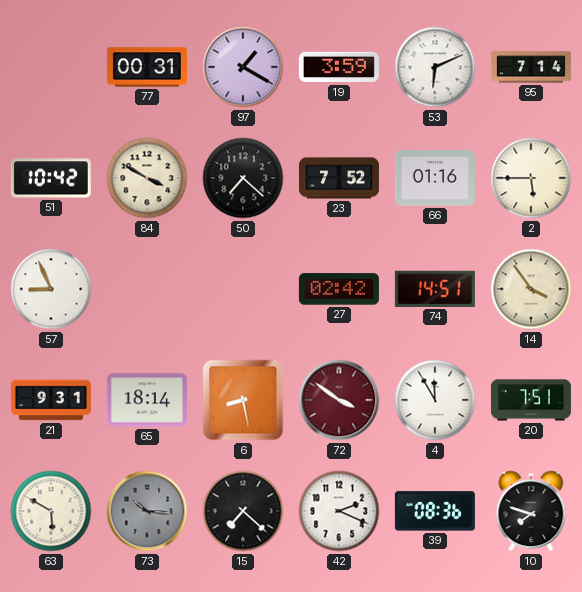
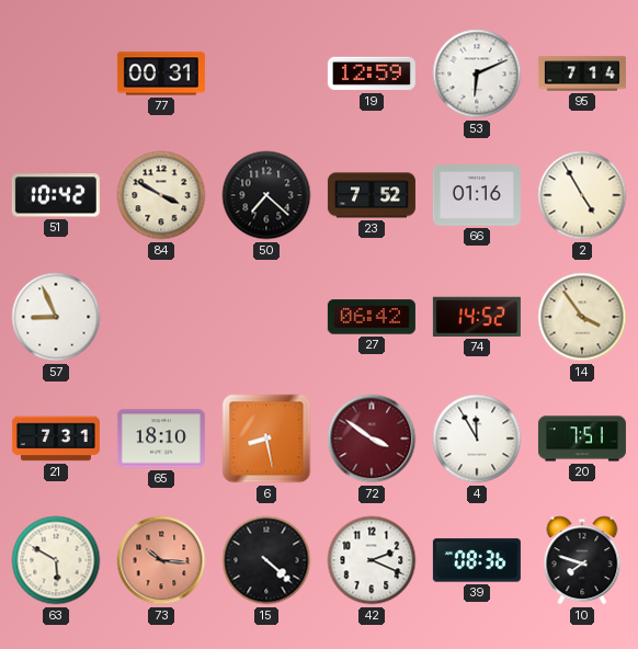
97: 1:20 -> none (243, 67)
19: 3:59 -> 12:59 (372, 73)
2: 5:45 -> 4:55 (582, 195)
27: 02:42 -> 06:42 (372, 317)
74: 14:51 -> 14:52 (477, 317)
21: 9:31 -> 7:31 (56, 439)
65: 18:14 -> 18:10 (161, 439)
73 dial: grey -> salmon (161, 560)
15: 7:22 -> 4:22 (266, 560)
